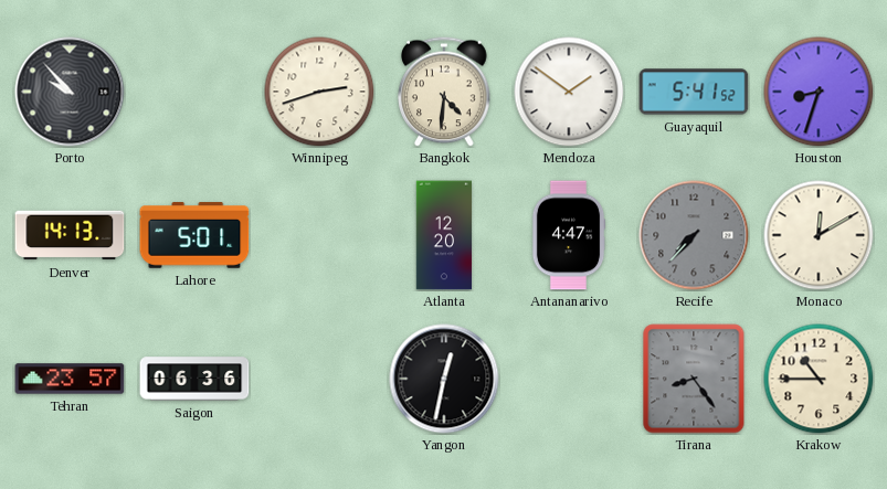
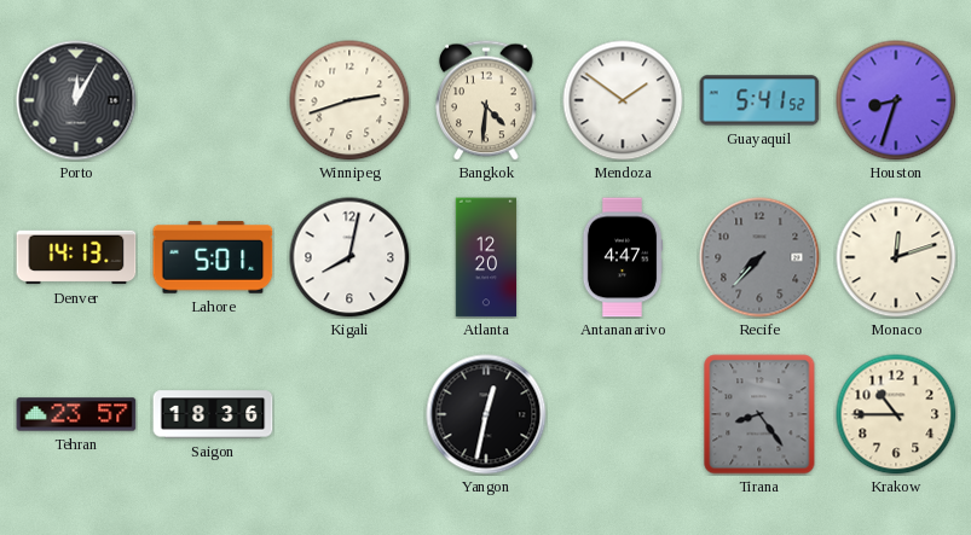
Porto: 9:53 -> 12:05 (76, 100)
Kigali: none -> 8:02 (349, 257)
Monaco: 12:10 -> 12:12 (896, 257)
Saigon: 06:36 -> 18:36 (213, 414)
